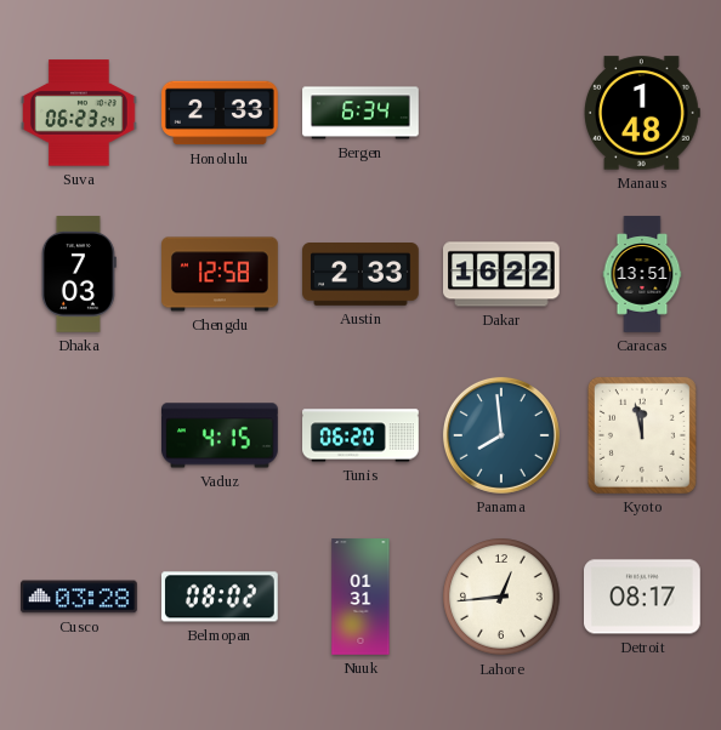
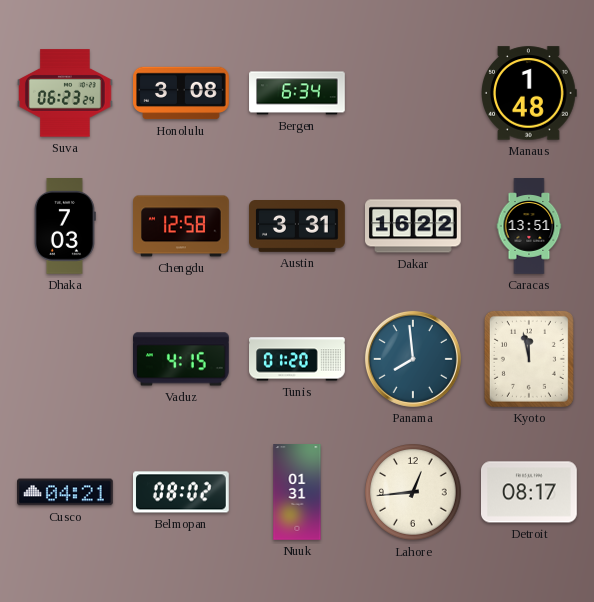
Honolulu: 2:33 -> 3:08 (181, 93)
Austin: 2:33 -> 3:31 (297, 227)
Tunis: 06:20 -> 01:20 (297, 359)
Cusco: 03:28 -> 04:21 (66, 492)
